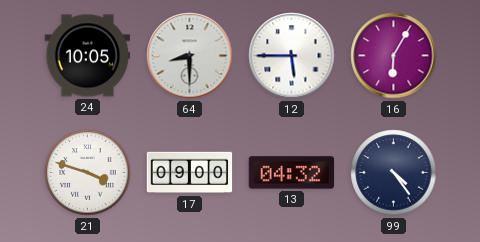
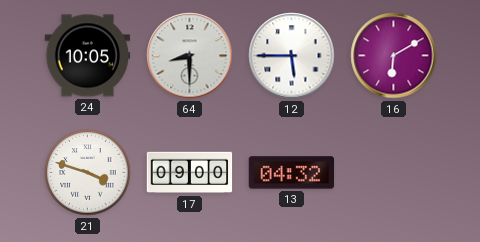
16: 6:05 -> 6:10 (394, 56)
99: 4:24 -> none (394, 173)
